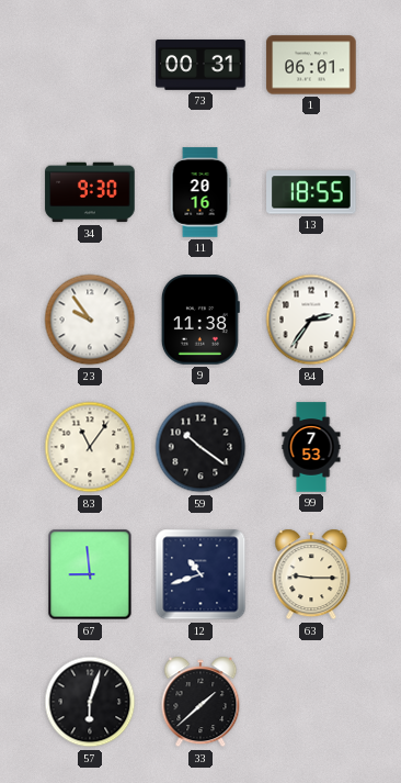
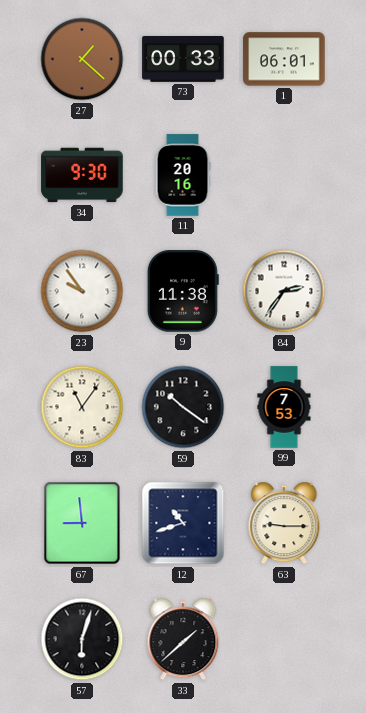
27: none -> 1:22 (82, 59)
73: 00:31 -> 00:33 (183, 60)
13: 18:55 -> none (311, 192)
